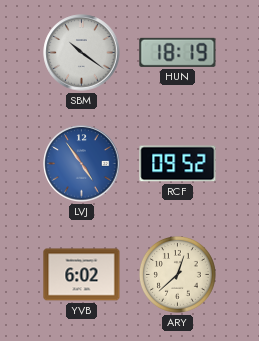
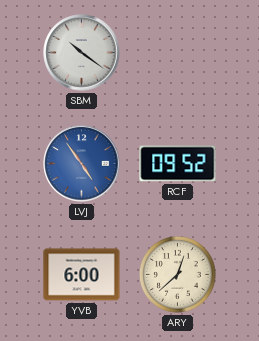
HUN: 18:19 -> none (178, 52)
YVB: 6:02 -> 6:00 (82, 275)
